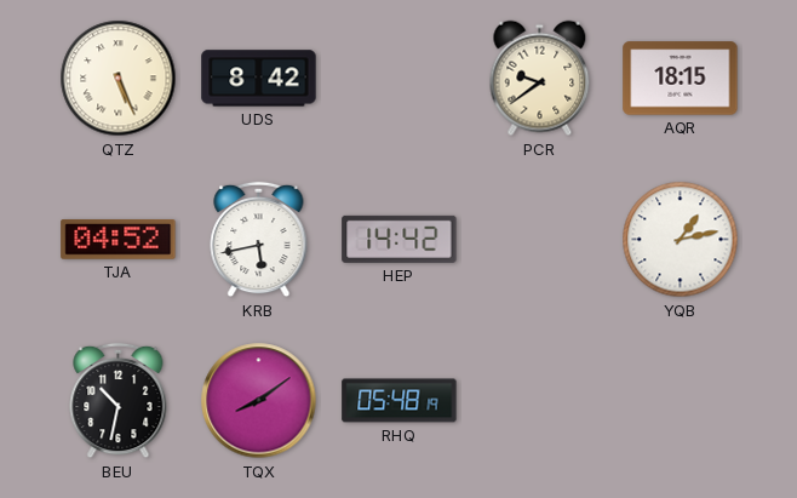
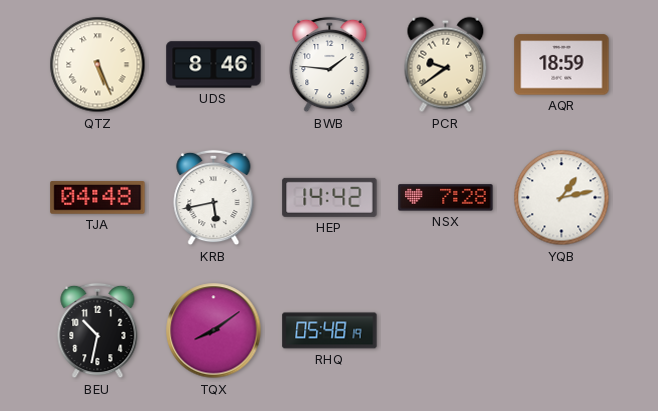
UDS: 8:42 -> 8:46 (214, 65)
BWB: none -> 1:46 (330, 65)
AQR: 18:15 -> 18:59 (562, 65)
TJA: 04:52 -> 04:48 (98, 198)
NSX: none -> 7:28 (446, 198)
